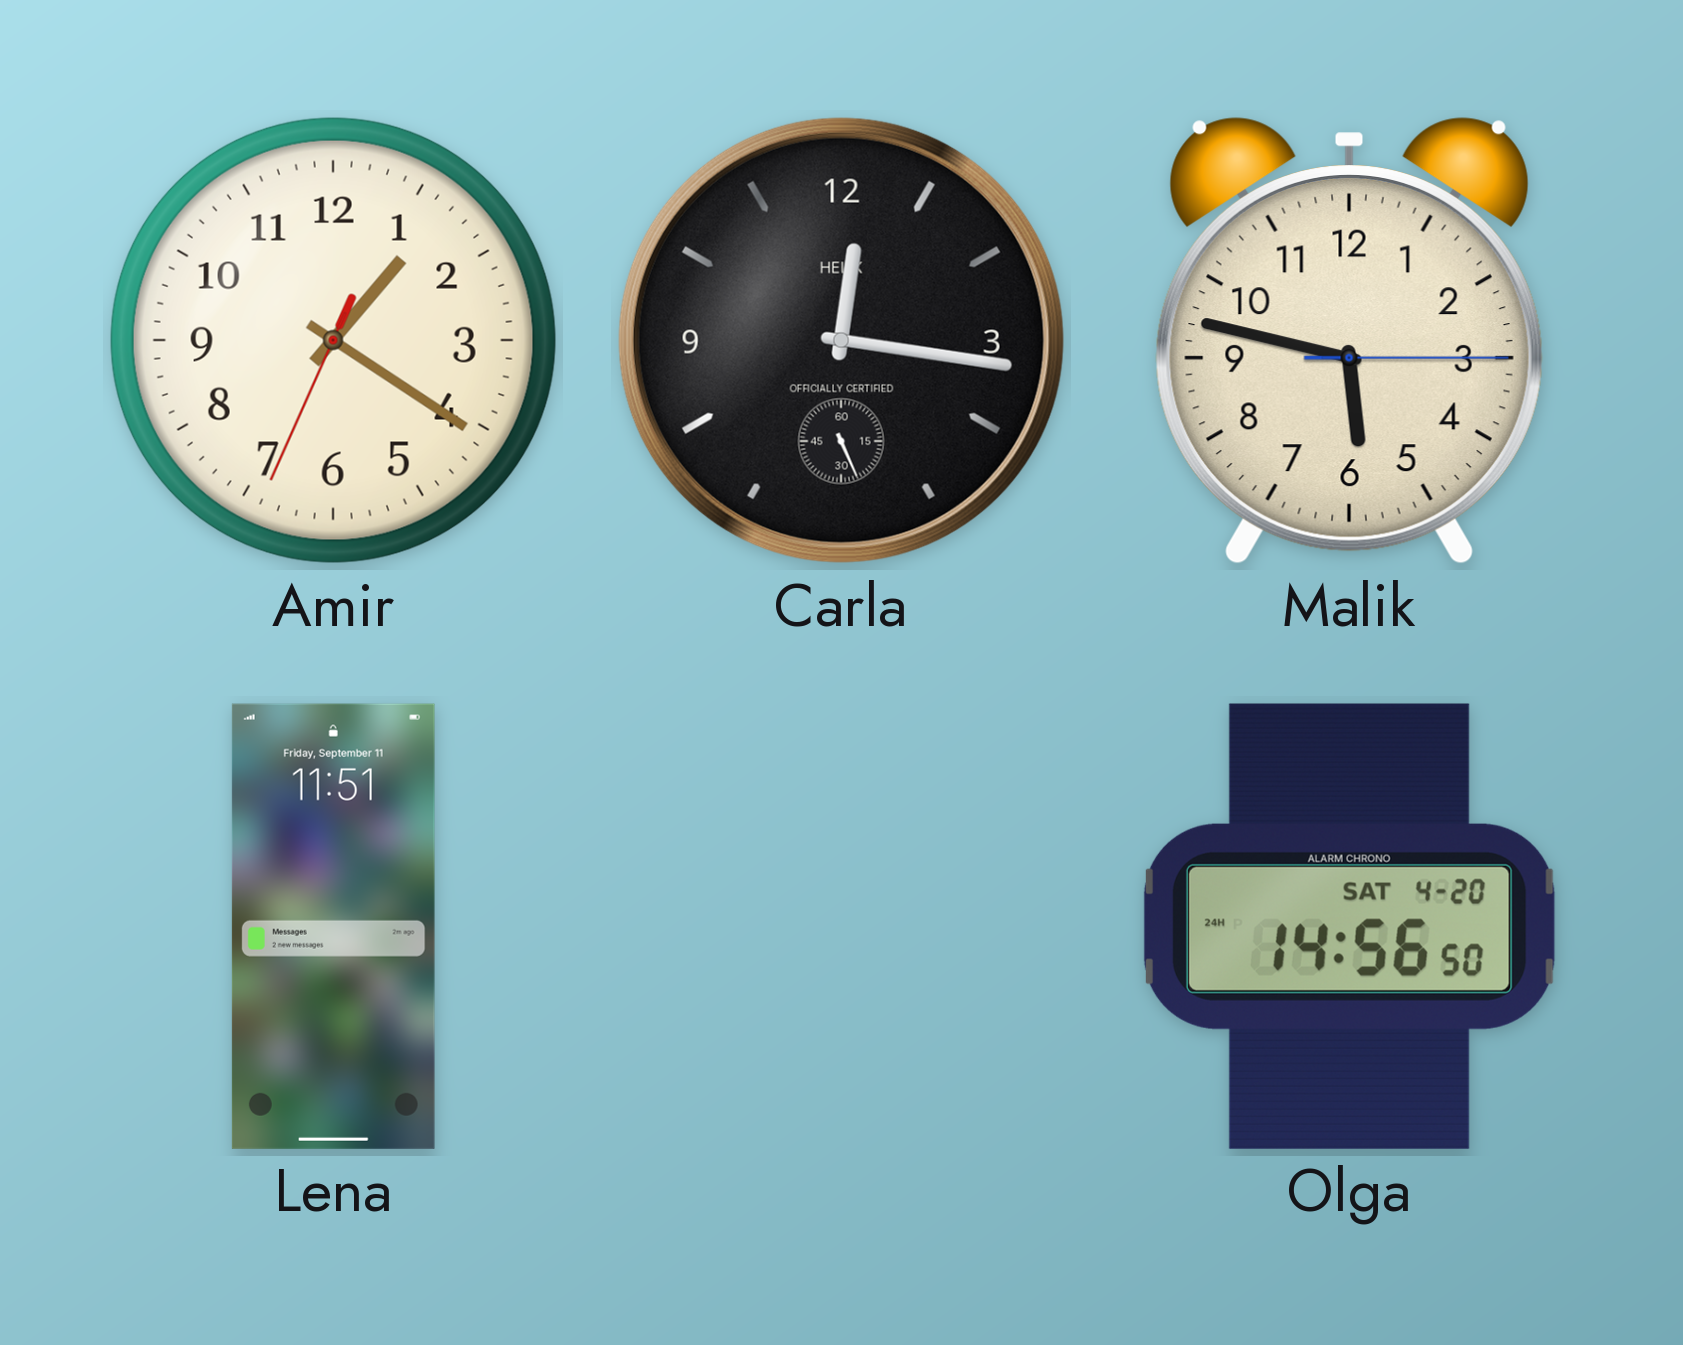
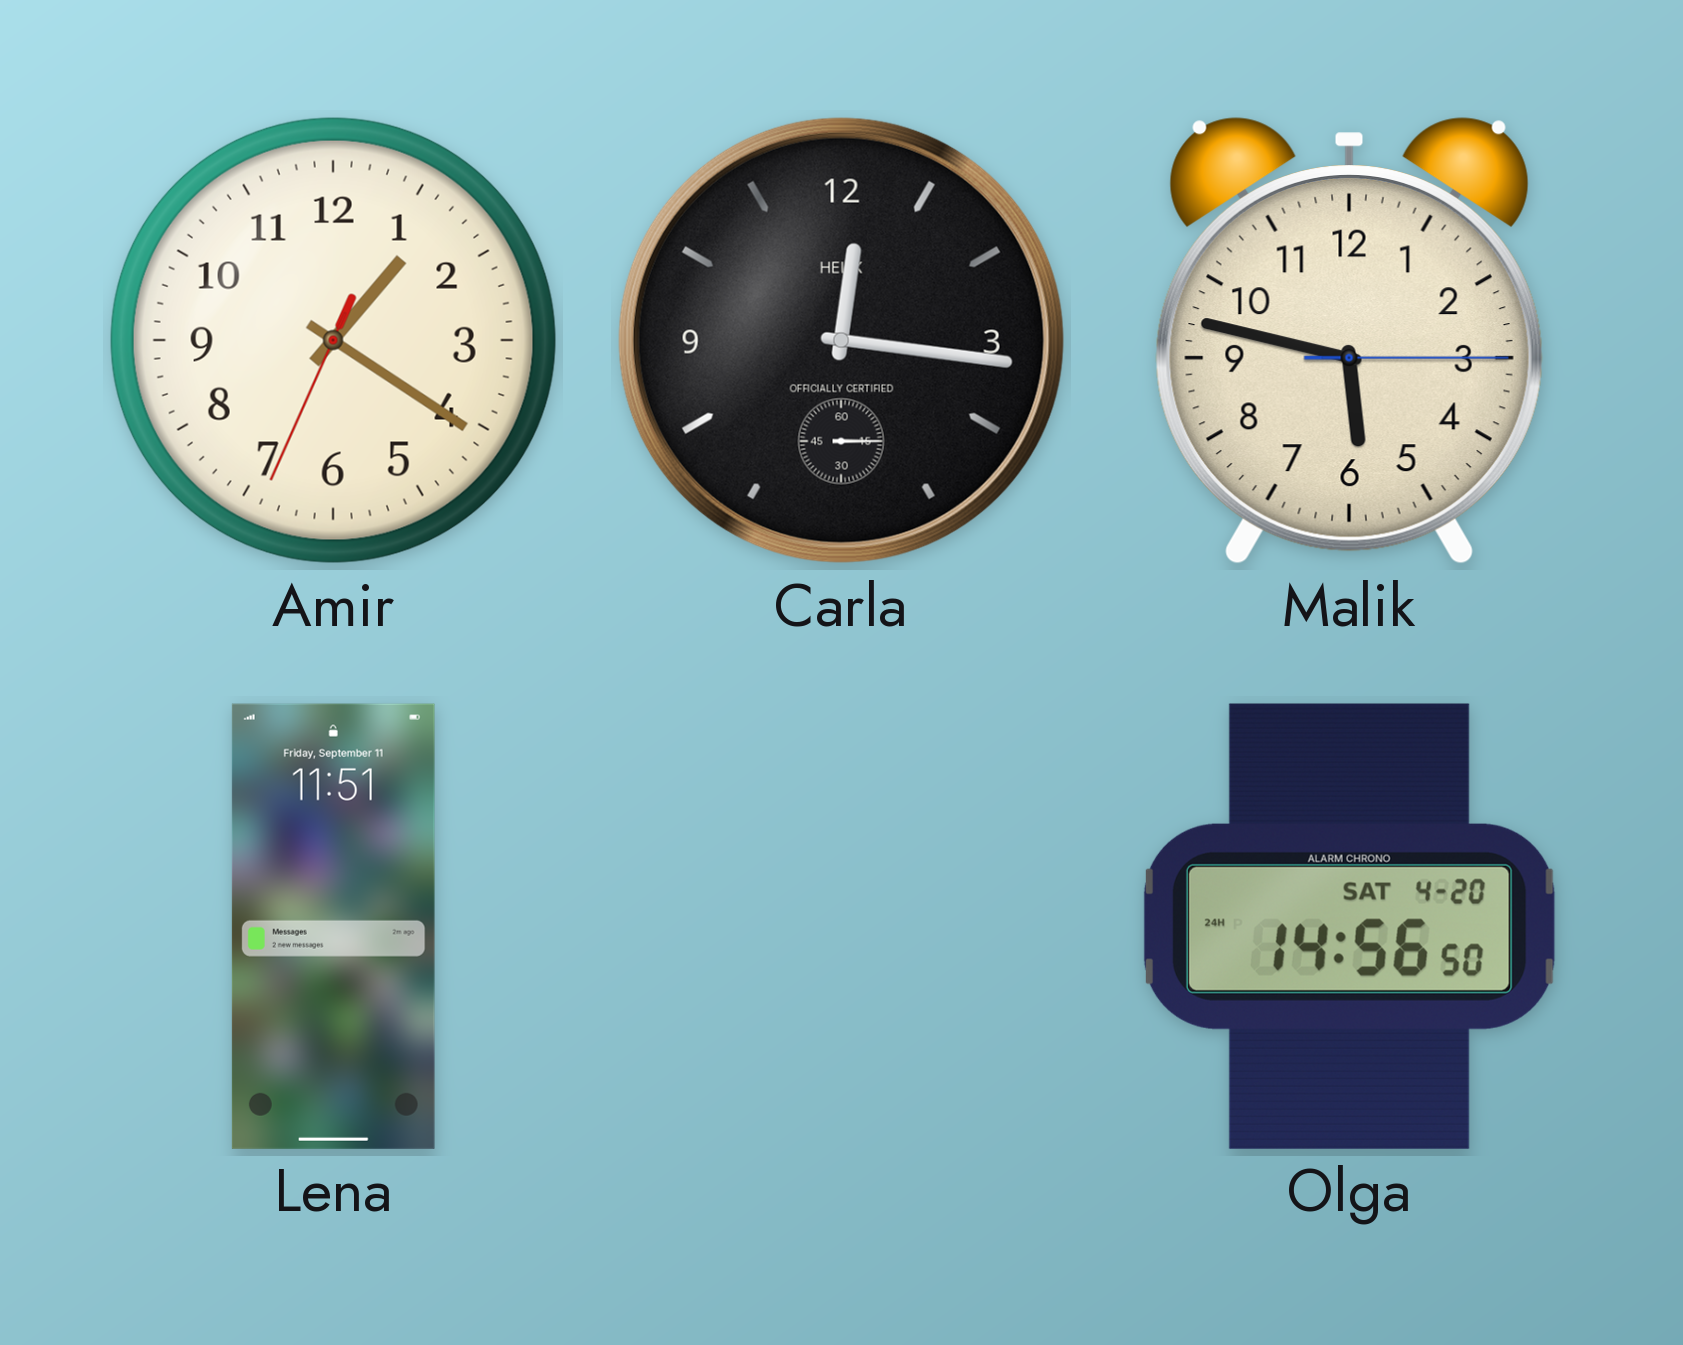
Carla: 12:16:26 -> 12:16:15 (841, 340)
